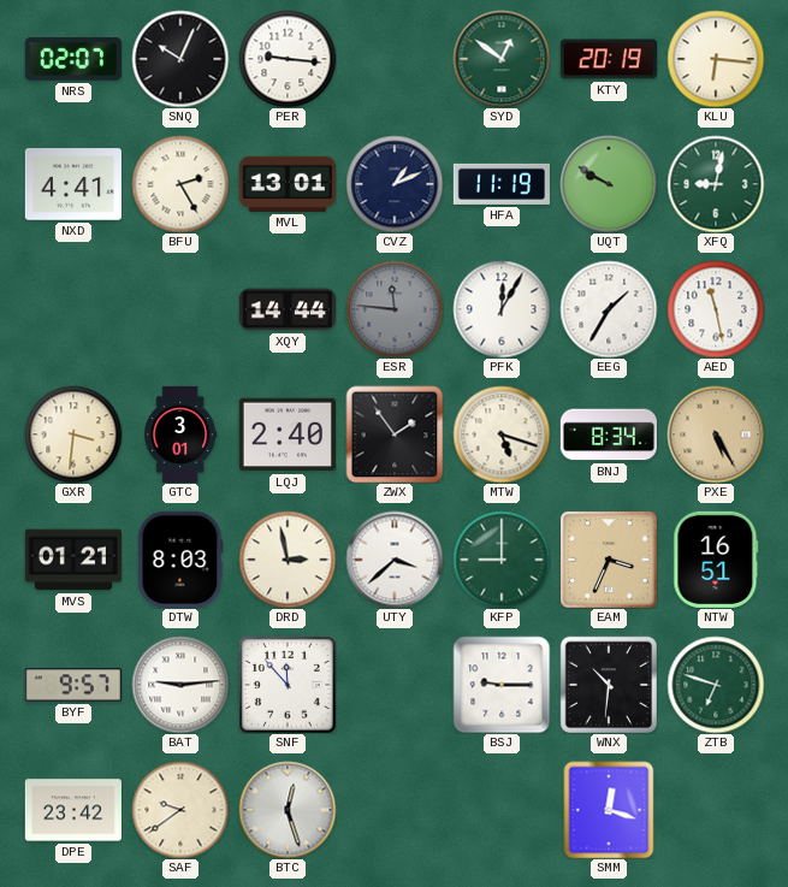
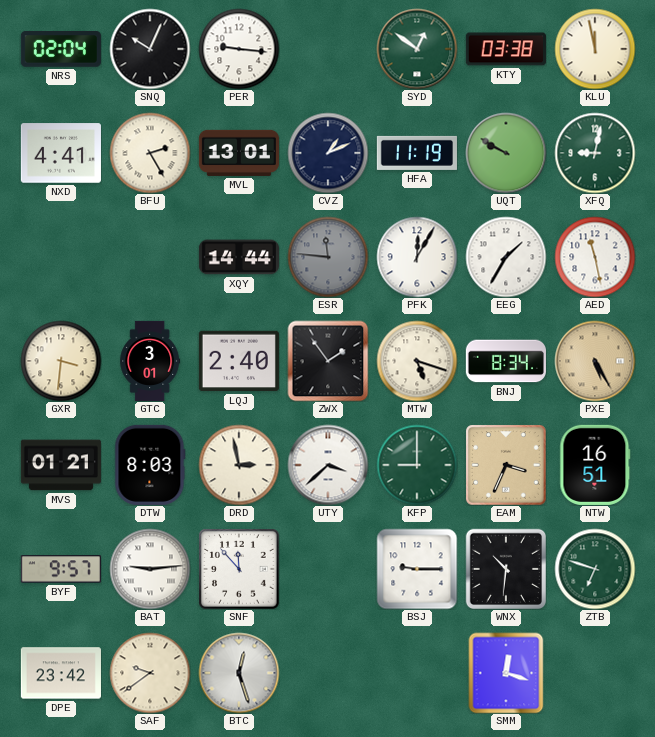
NRS: 02:07 -> 02:04 (61, 50)
KTY: 20:19 -> 03:38 (506, 49)
KLU: 6:16 -> 11:58 (595, 49)
